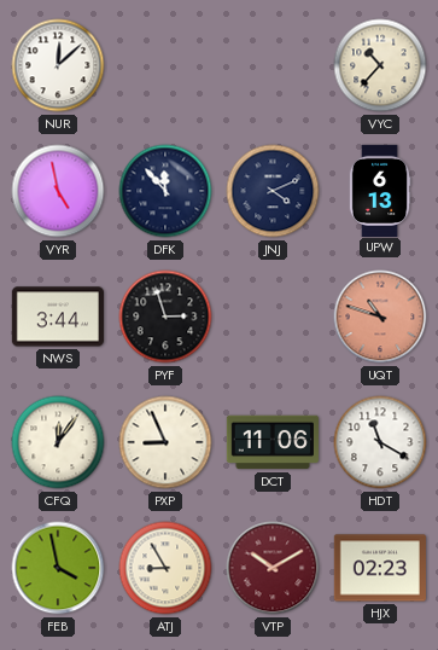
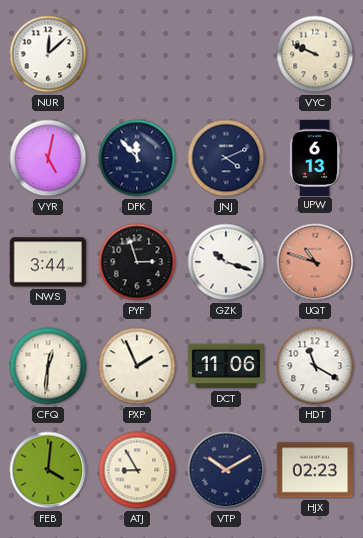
VYC: 10:37 -> 9:49 (315, 54)
VYR: 4:58 -> 5:02 (48, 158)
GZK: none -> 10:18 (226, 262)
CFQ: 12:06 -> 12:31 (48, 366)
PXP: 8:56 -> 1:56 (137, 366)
FEB: 3:58 -> 4:01 (48, 470)
VTP dial: burgundy -> navy (226, 470)
